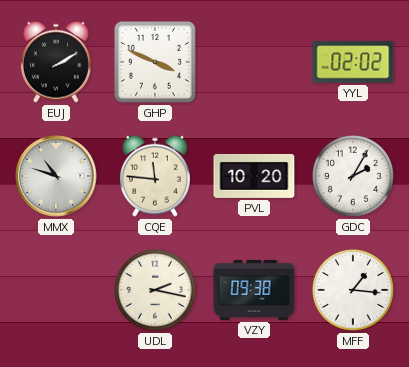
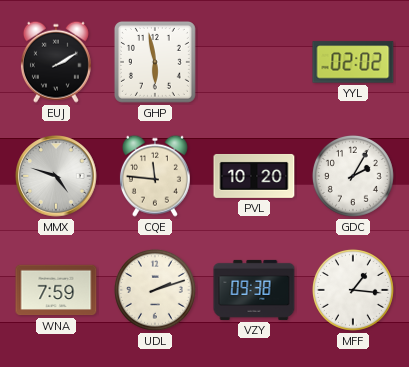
GHP: 3:49 -> 5:58 (155, 62)
MMX: 10:48 -> 4:48 (56, 176)
WNA: none -> 7:59 (56, 290)
UDL: 2:17 -> 2:12 (155, 290)
